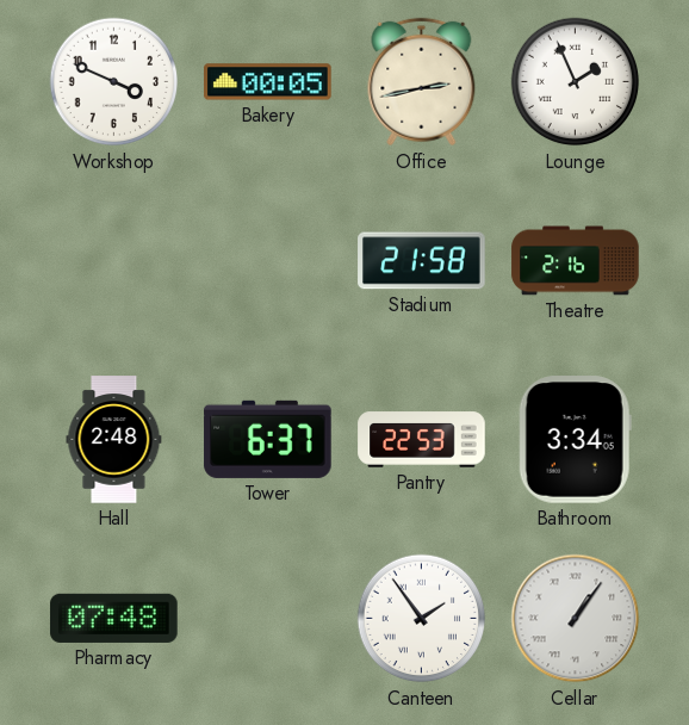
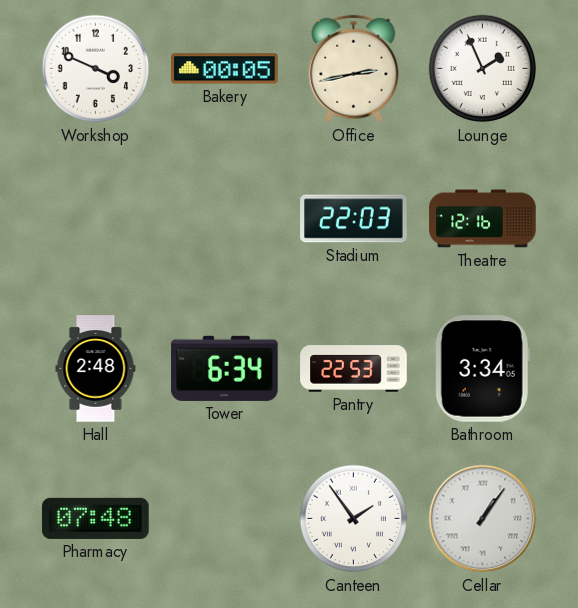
Stadium: 21:58 -> 22:03 (354, 219)
Theatre: 2:16 -> 12:16 (483, 219)
Tower: 6:37 -> 6:34 (225, 368)
